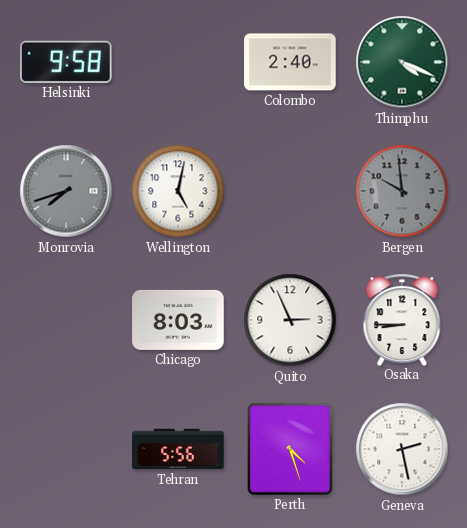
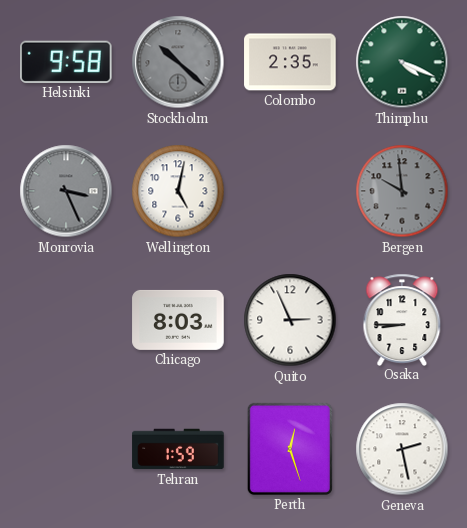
Stockholm: none -> 10:22 (178, 62)
Colombo: 2:40 -> 2:35 (290, 62)
Monrovia: 7:42 -> 3:26 (66, 191)
Tehran: 5:56 -> 1:59 (178, 449)
Perth: 4:27 -> 12:27 (290, 449)
